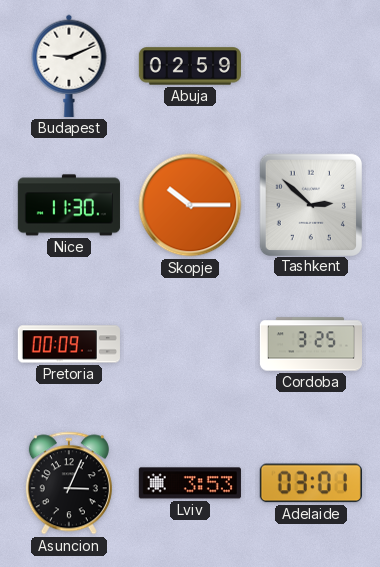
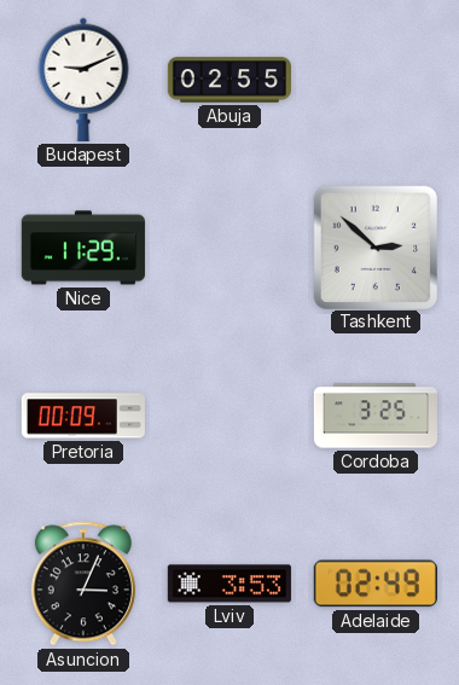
Abuja: 02:59 -> 02:55 (228, 80)
Nice: 11:30 -> 11:29 (83, 248)
Skopje: 10:15 -> none (190, 205)
Adelaide: 03:01 -> 02:49 (376, 584)
